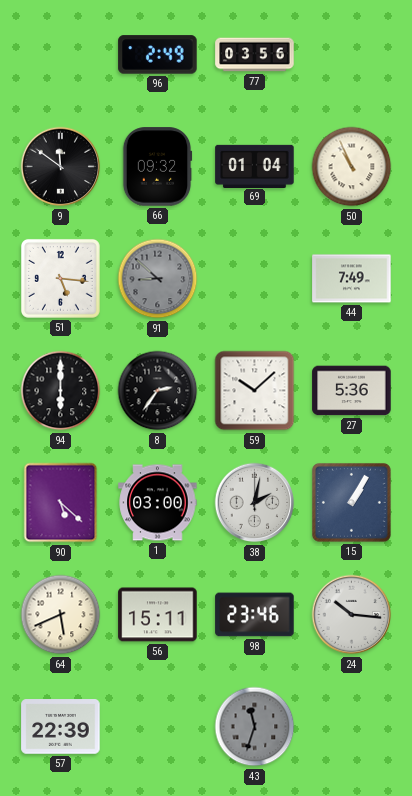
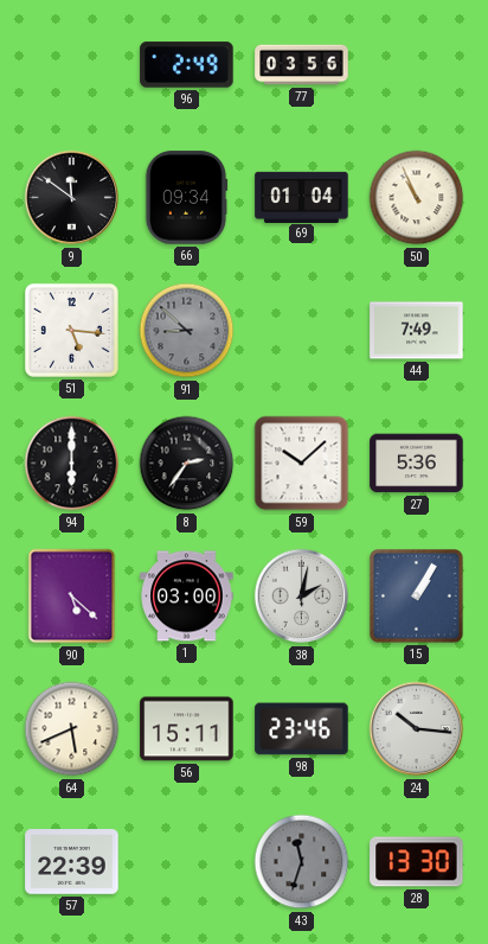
66: 09:32 -> 09:34 (186, 198)
28: none -> 13:30 (417, 862)
